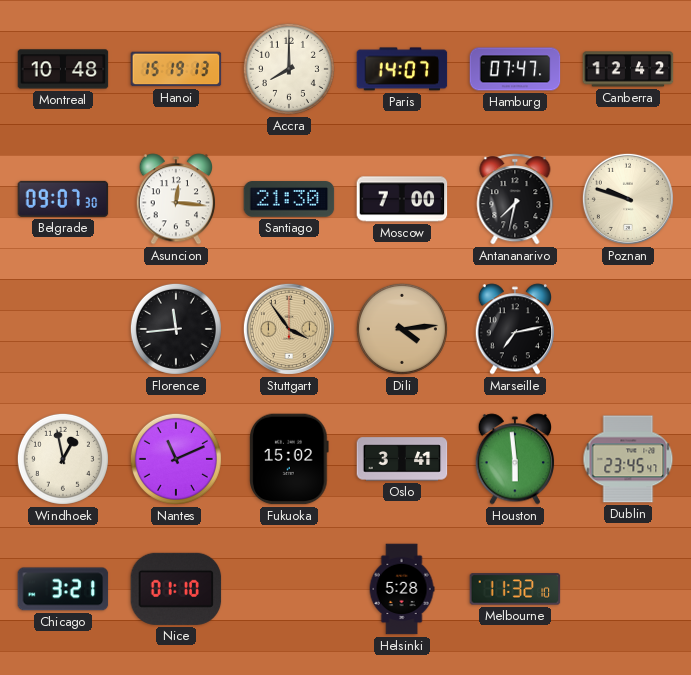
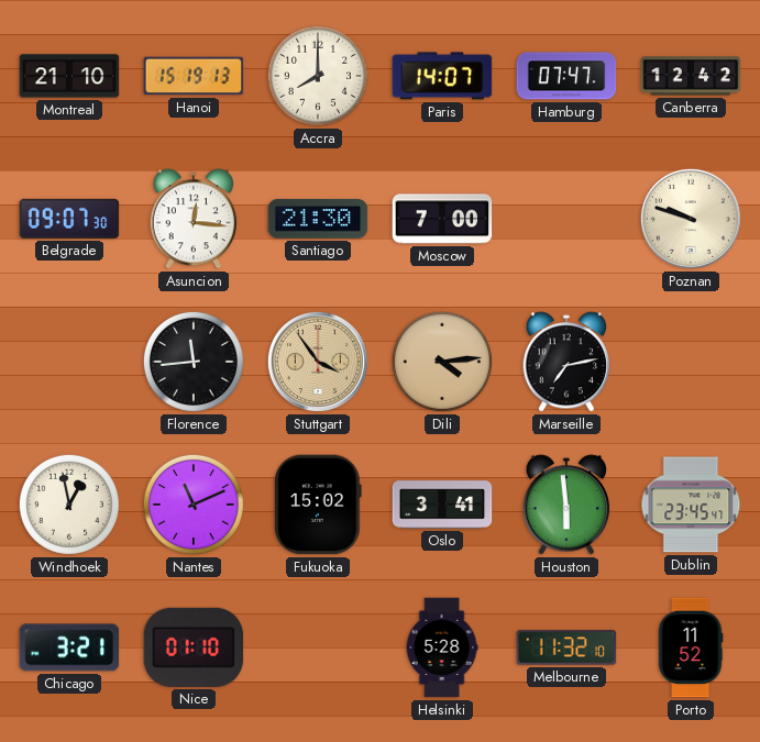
Montreal: 10:48 -> 21:10 (69, 76)
Antananarivo: 7:32 -> none (515, 199)
Porto: none -> 11:52 (691, 647)
